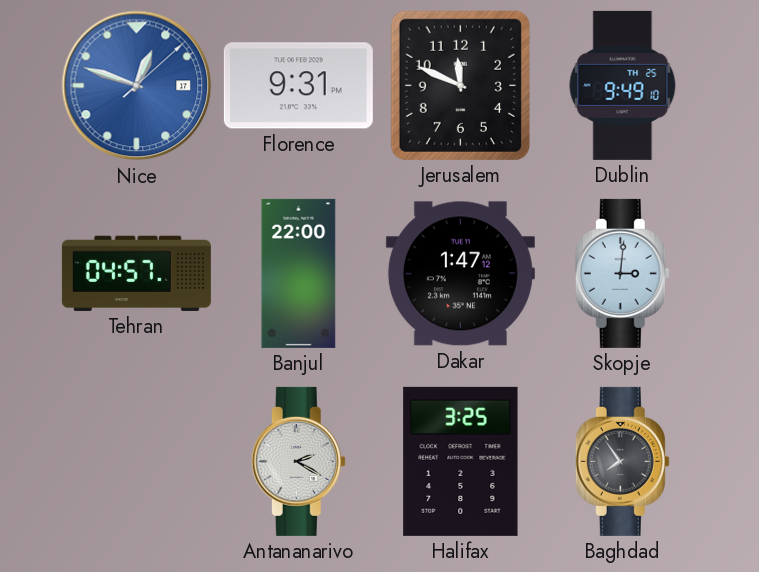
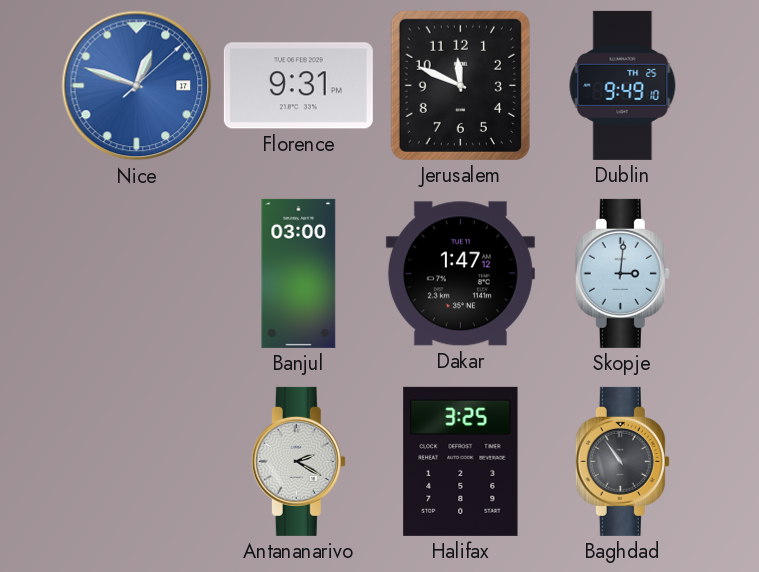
Tehran: 04:57 -> none (136, 273)
Banjul: 22:00 -> 03:00 (299, 273)
Baghdad: 7:54 -> 10:54 (622, 461)
